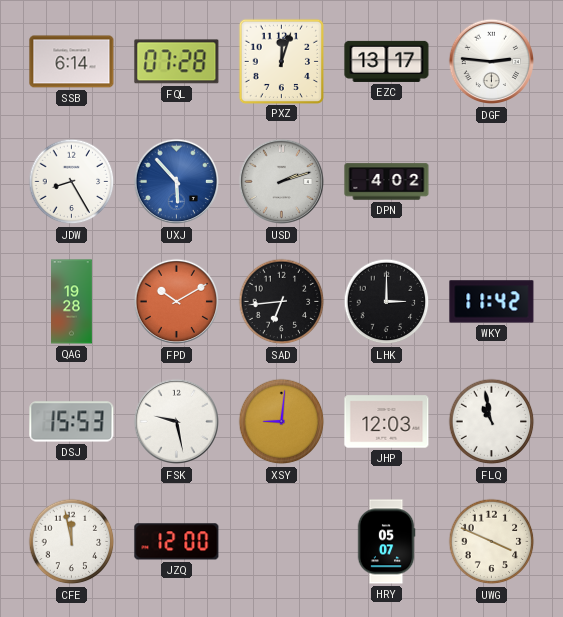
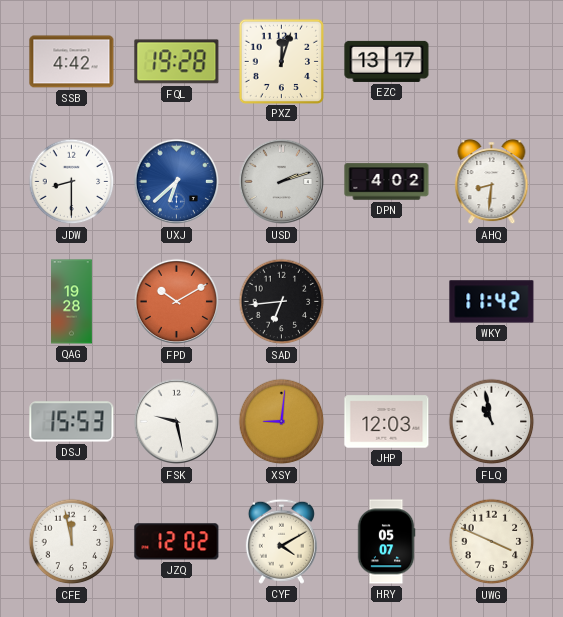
SSB: 6:14 -> 4:42 (72, 62)
FQL: 07:28 -> 19:28 (177, 62)
DGF: 2:46 -> none (492, 62)
JDW: 8:25 -> 8:30 (72, 182)
UXJ: 5:53 -> 6:38 (177, 182)
AHQ: none -> 8:31 (492, 182)
LHK: 3:00 -> none (387, 302)
JZQ: 12:00 -> 12:02 (177, 542)
CYF: none -> 4:10 (281, 541)
